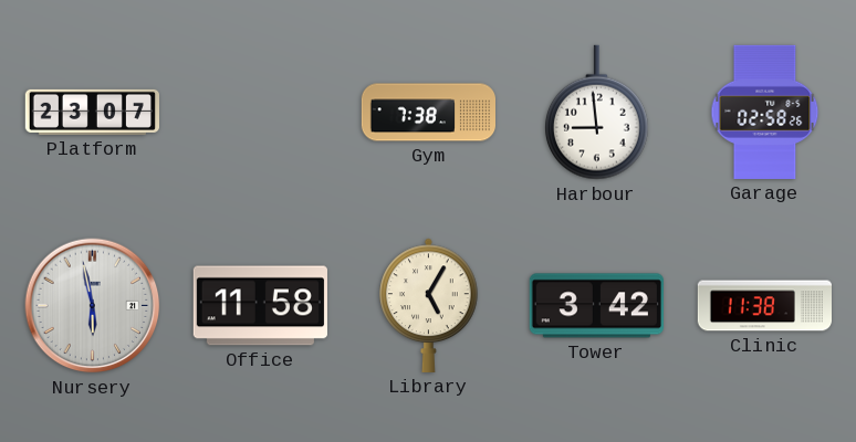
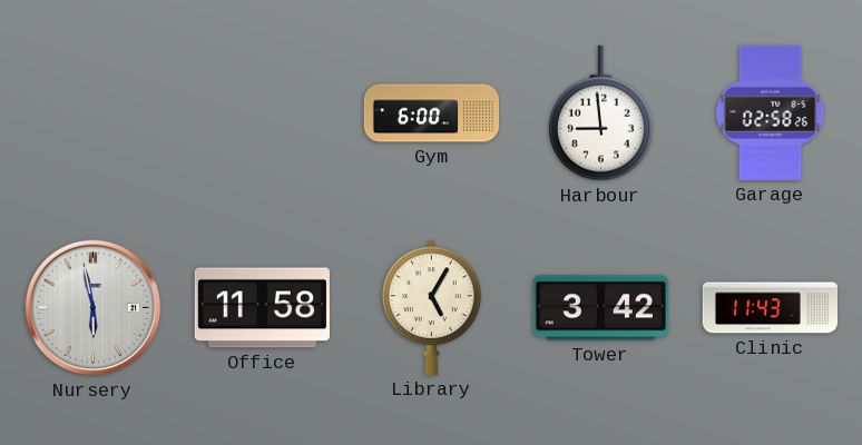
Platform: 23:07 -> none (92, 112)
Gym: 7:38 -> 6:00 (431, 113)
Clinic: 11:38 -> 11:43 (770, 308)
